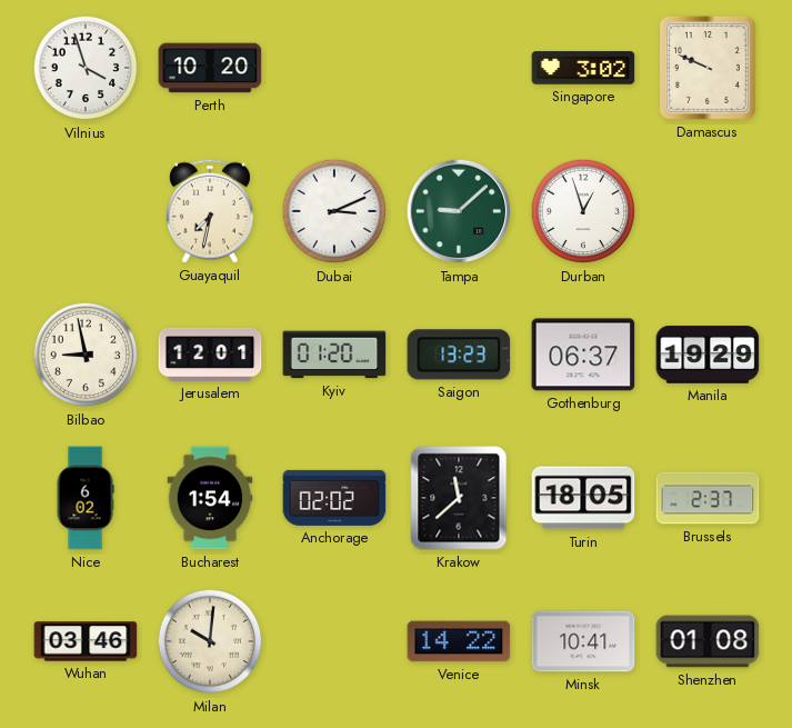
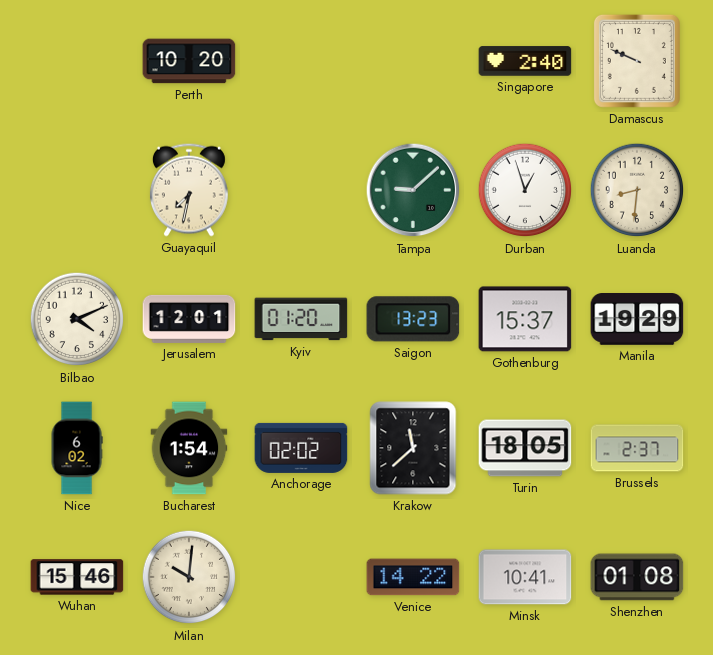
Vilnius: 3:57 -> none (86, 68)
Singapore: 3:02 -> 2:40 (525, 61)
Dubai: 3:11 -> none (334, 211)
Luanda: none -> 8:31 (637, 190)
Bilbao: 8:58 -> 4:11 (77, 319)
Gothenburg: 06:37 -> 15:37 (525, 319)
Wuhan: 03:46 -> 15:46 (77, 577)
